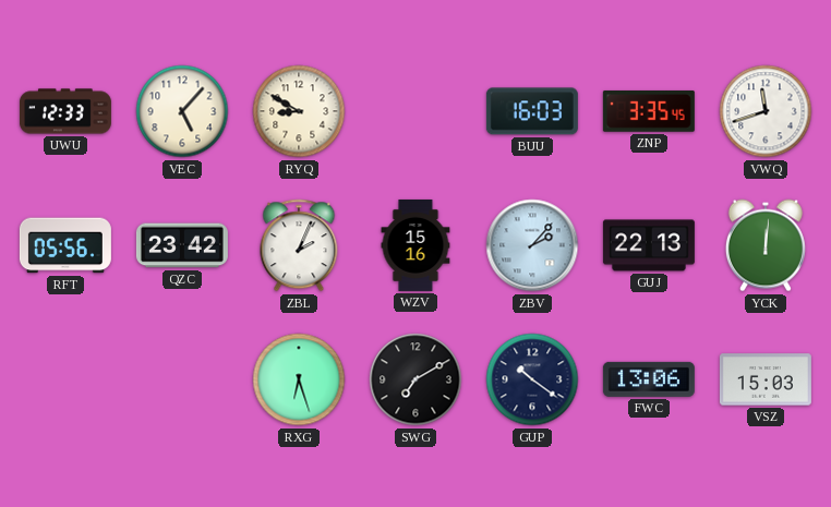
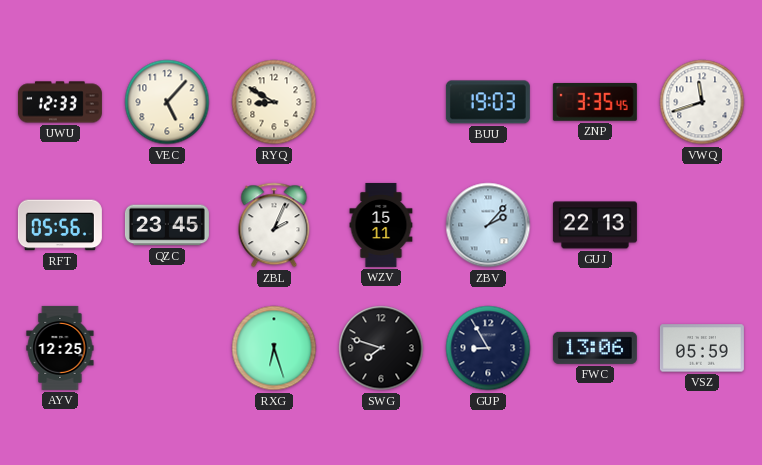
BUU: 16:03 -> 19:03 (488, 102)
QZC: 23:42 -> 23:45 (167, 225)
WZV: 15:16 -> 15:11 (381, 225)
YCK: 12:01 -> none (766, 245)
AYV: none -> 12:25 (60, 348)
SWG: 7:10 -> 7:48 (381, 348)
GUP: 10:21 -> 8:55 (488, 348)
VSZ: 15:03 -> 05:59 (702, 348)
